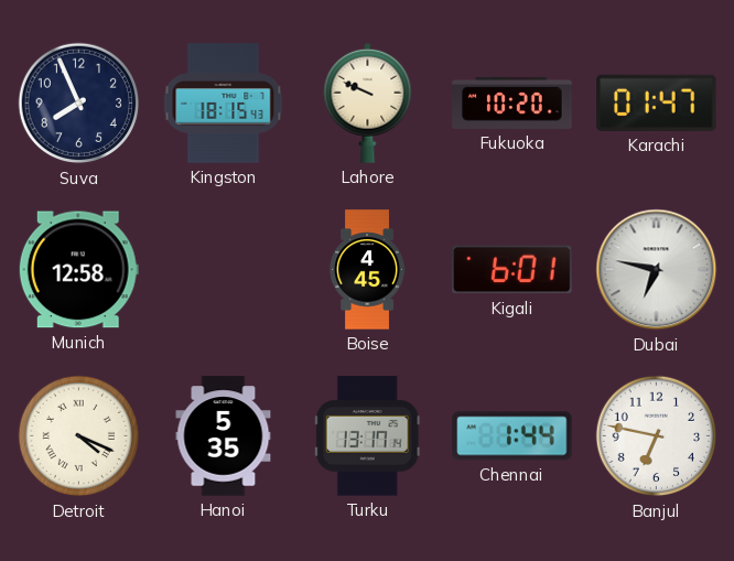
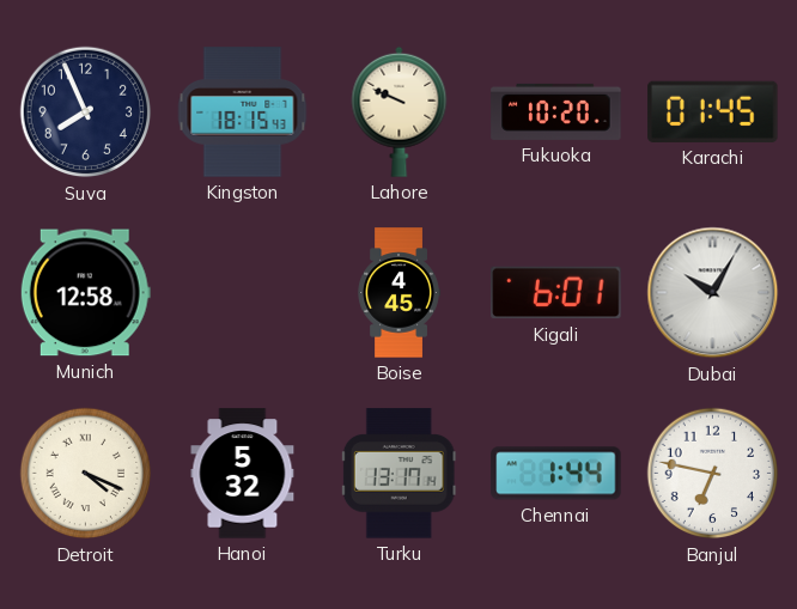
Karachi: 01:47 -> 01:45 (713, 111)
Dubai: 6:47 -> 10:05 (713, 293)
Hanoi: 5:35 -> 5:32 (243, 474)
